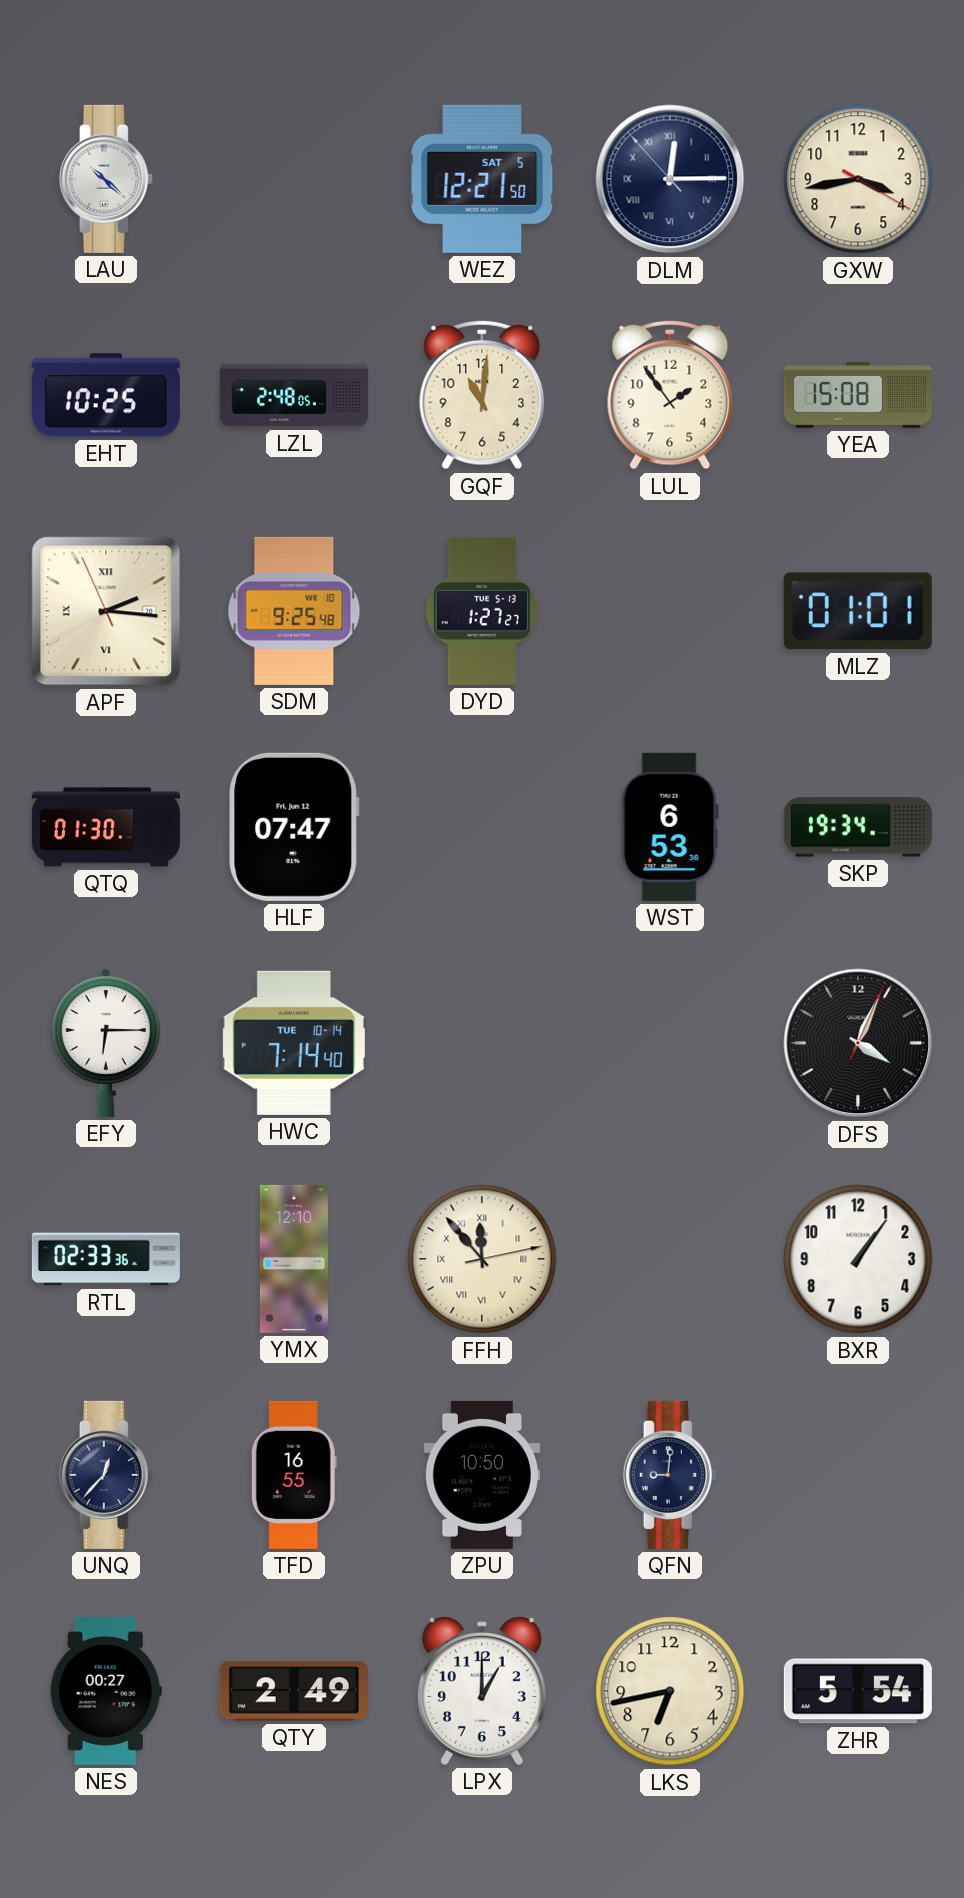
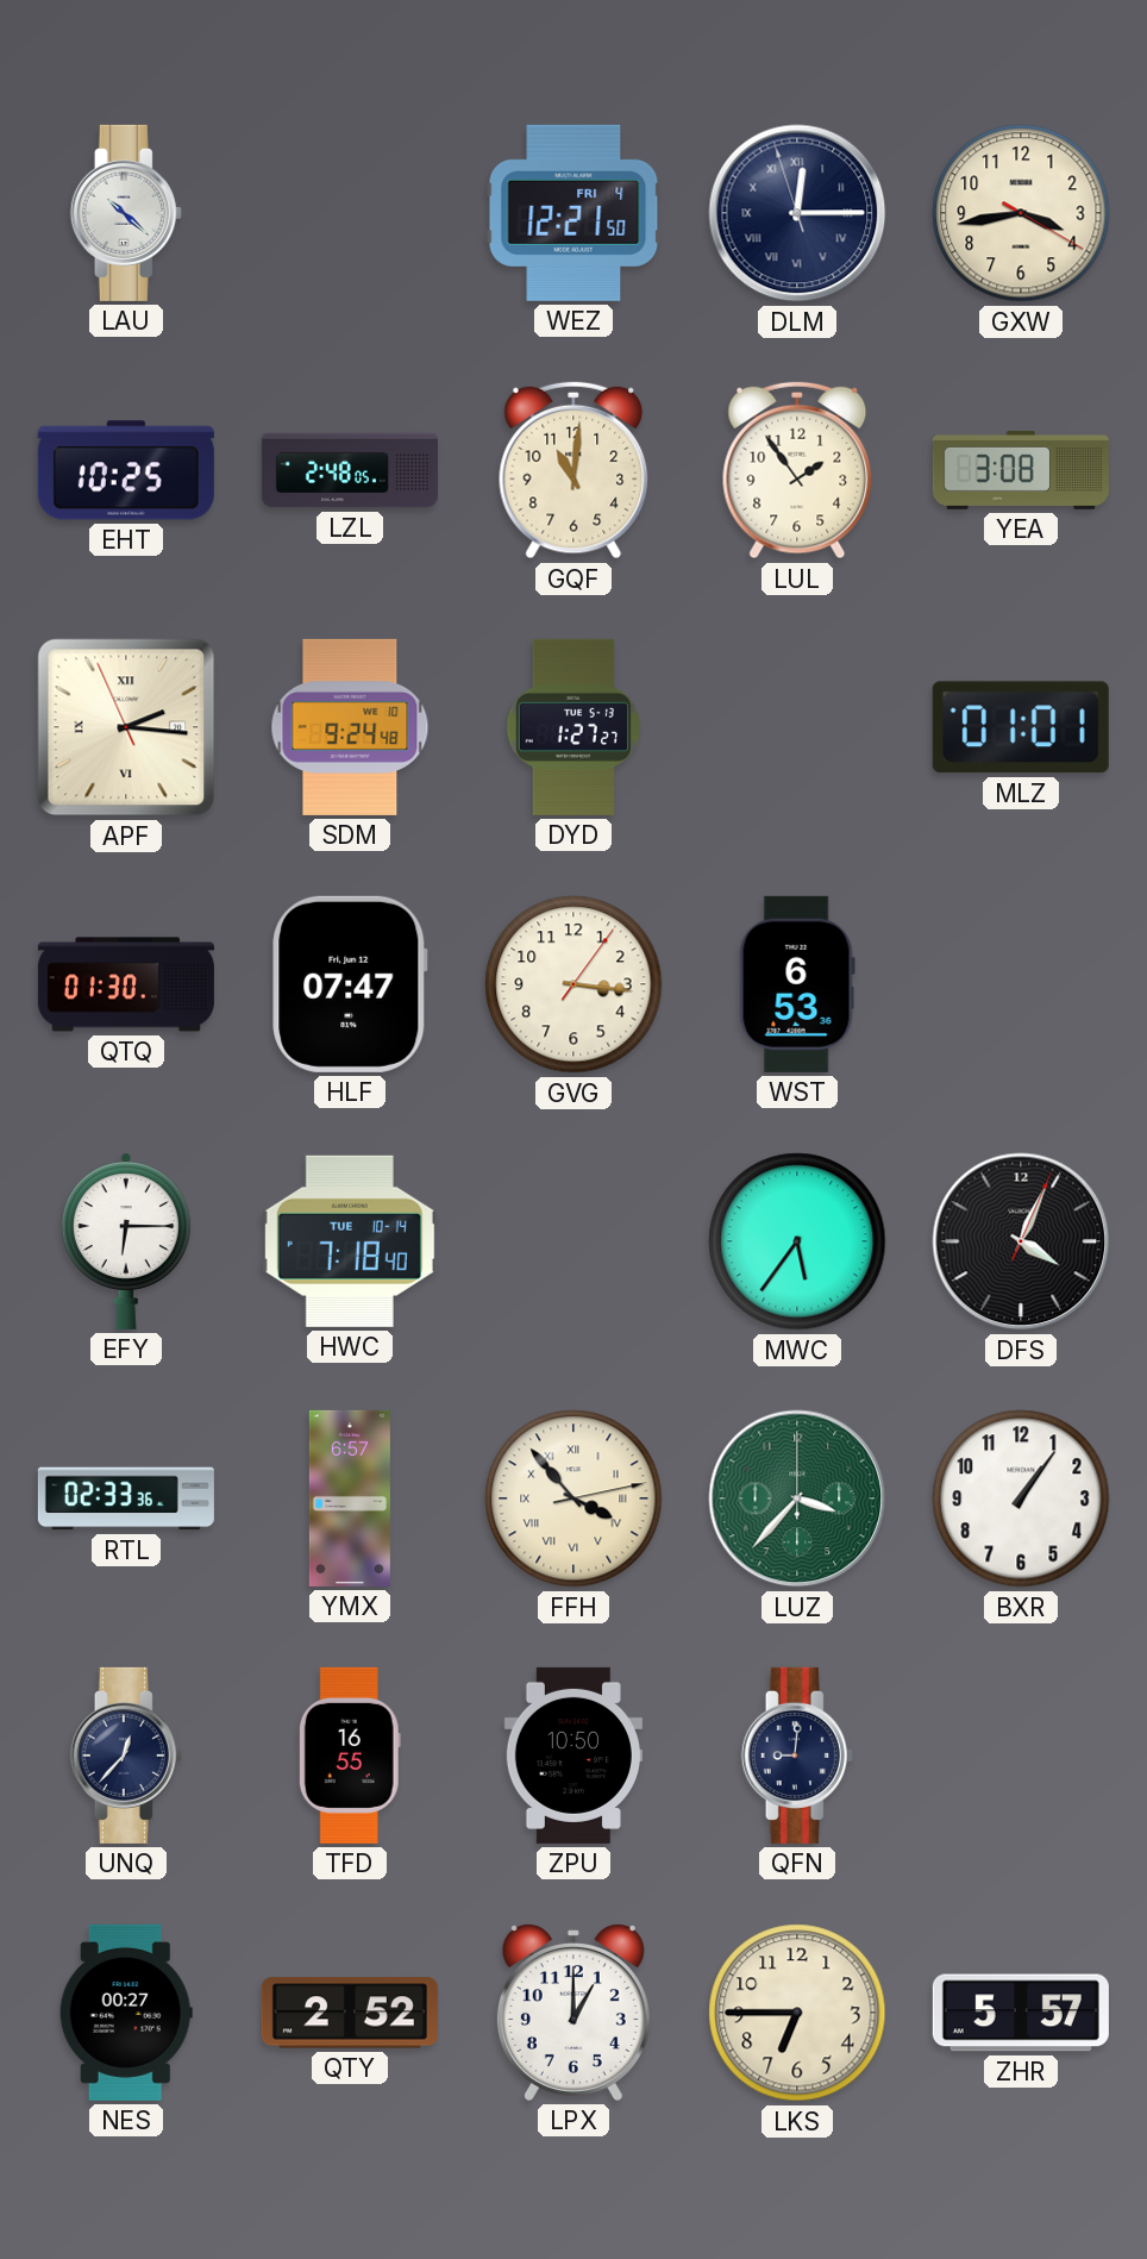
WEZ date: SAT 5 -> FRI 4 (573, 213)
DLM: 12:14:53 -> 12:14:57 (797, 213)
YEA: 15:08 -> 3:08 (1021, 470)
SDM: 9:25 -> 9:24 (350, 727)
GVG: none -> 3:16 (573, 984)
SKP: 19:34 -> none (858, 827)
HWC: 7:14 -> 7:18 (350, 1241)
MWC: none -> 5:36 (797, 1241)
YMX: 12:10 -> 6:57 (350, 1498)
FFH: 11:53 -> 3:53 (573, 1498)
LUZ: none -> 3:37 (797, 1498)
QTY: 2:49 -> 2:52 (350, 2013)
LKS: 6:43 -> 6:45 (797, 2013)
ZHR: 5:54 -> 5:57 (1021, 2013)
